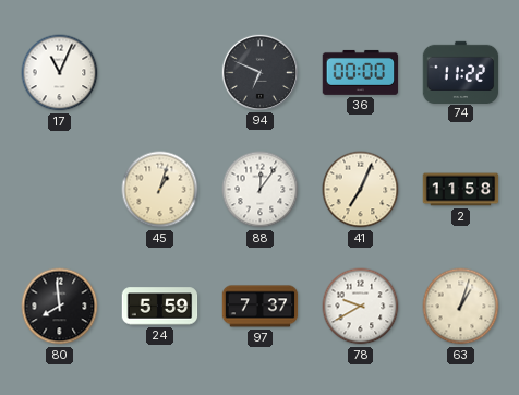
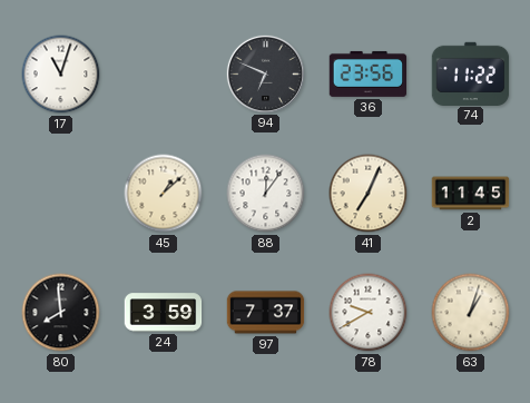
17: 11:04 -> 11:03 (61, 75)
36: 00:00 -> 23:56 (369, 73)
45: 1:03 -> 1:08 (164, 194)
2: 11:58 -> 11:45 (471, 194)
24: 5:59 -> 3:59 (164, 313)
